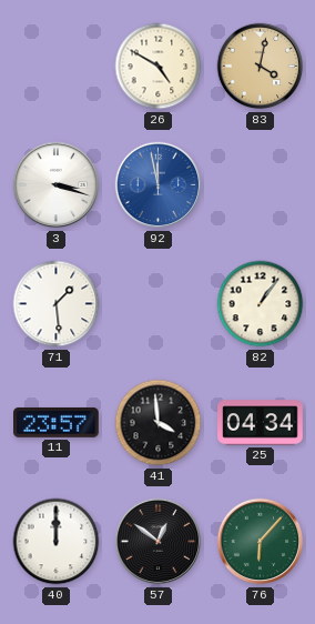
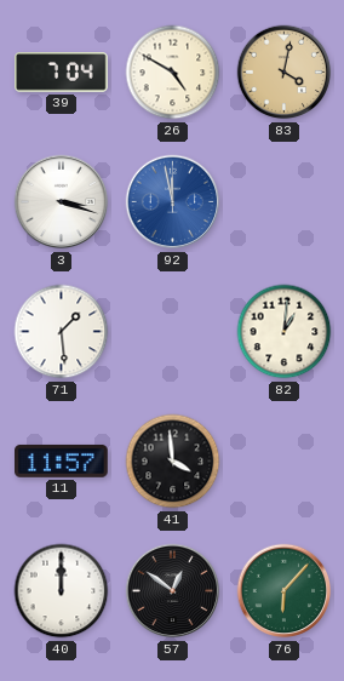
39: none -> 7:04 (62, 73)
82: 1:06 -> 1:01 (285, 332)
11: 23:57 -> 11:57 (62, 460)
25: 04:34 -> none (261, 423)
